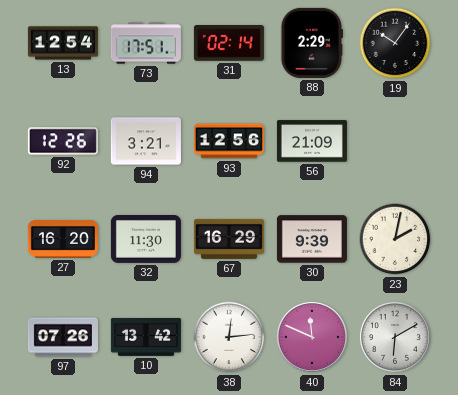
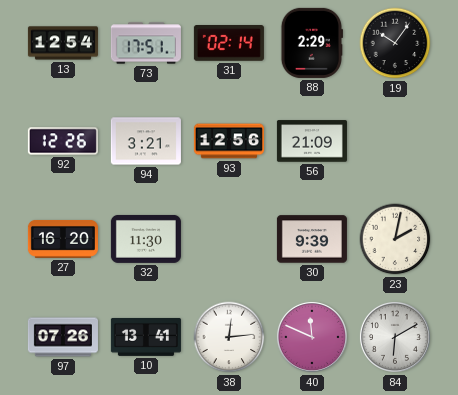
67: 16:29 -> none (229, 239)
10: 13:42 -> 13:41 (146, 337)
